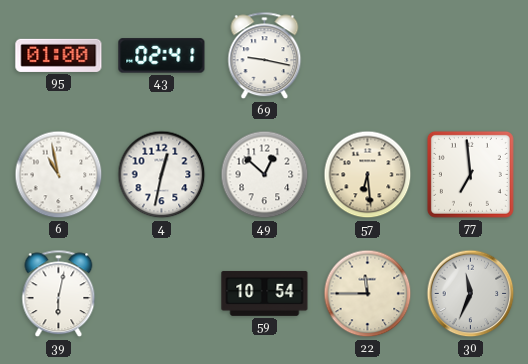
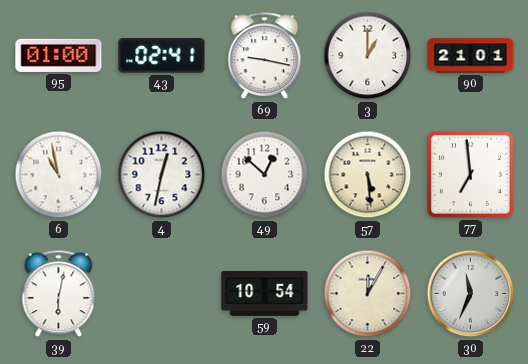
3: none -> 1:00 (368, 56)
90: none -> 21:01 (471, 56)
57: 6:29 -> 5:29 (368, 175)
22: 11:45 -> 12:05 (368, 294)
